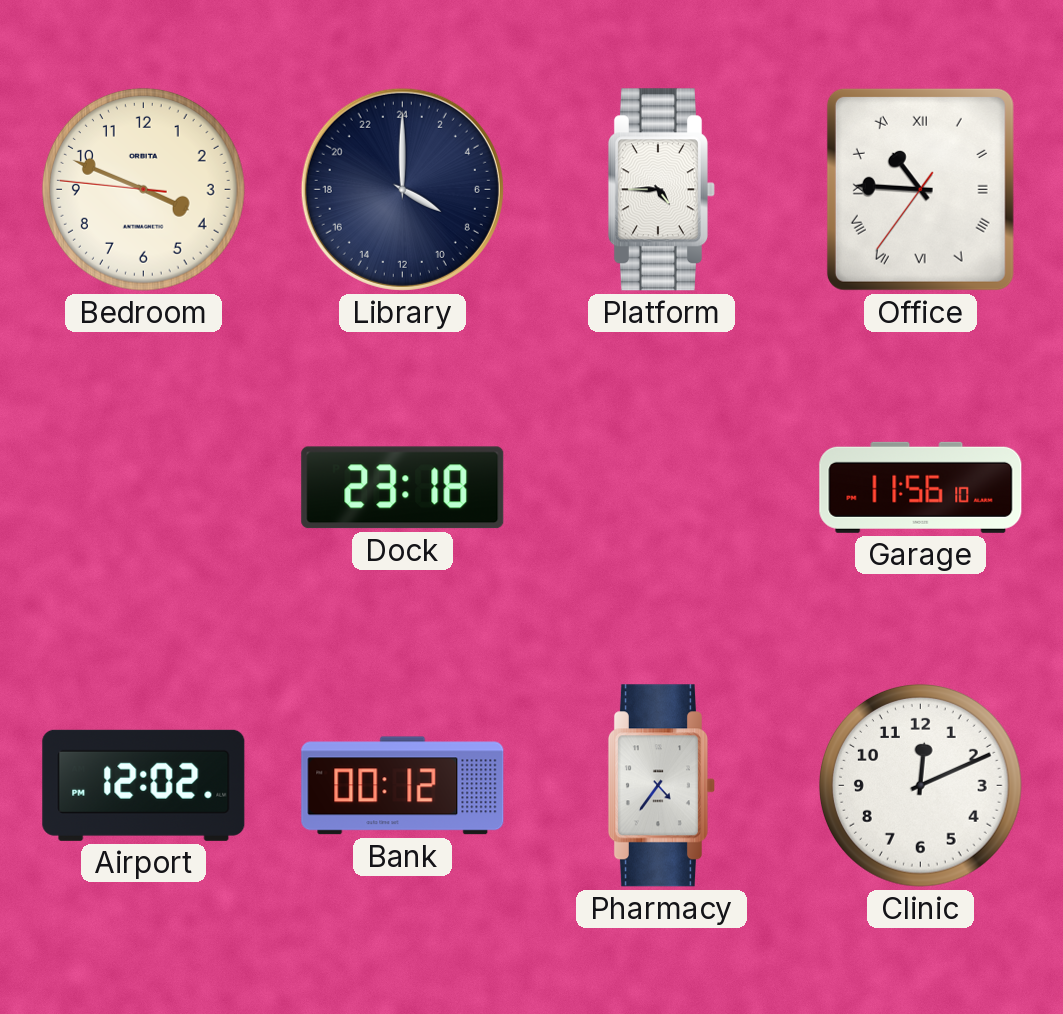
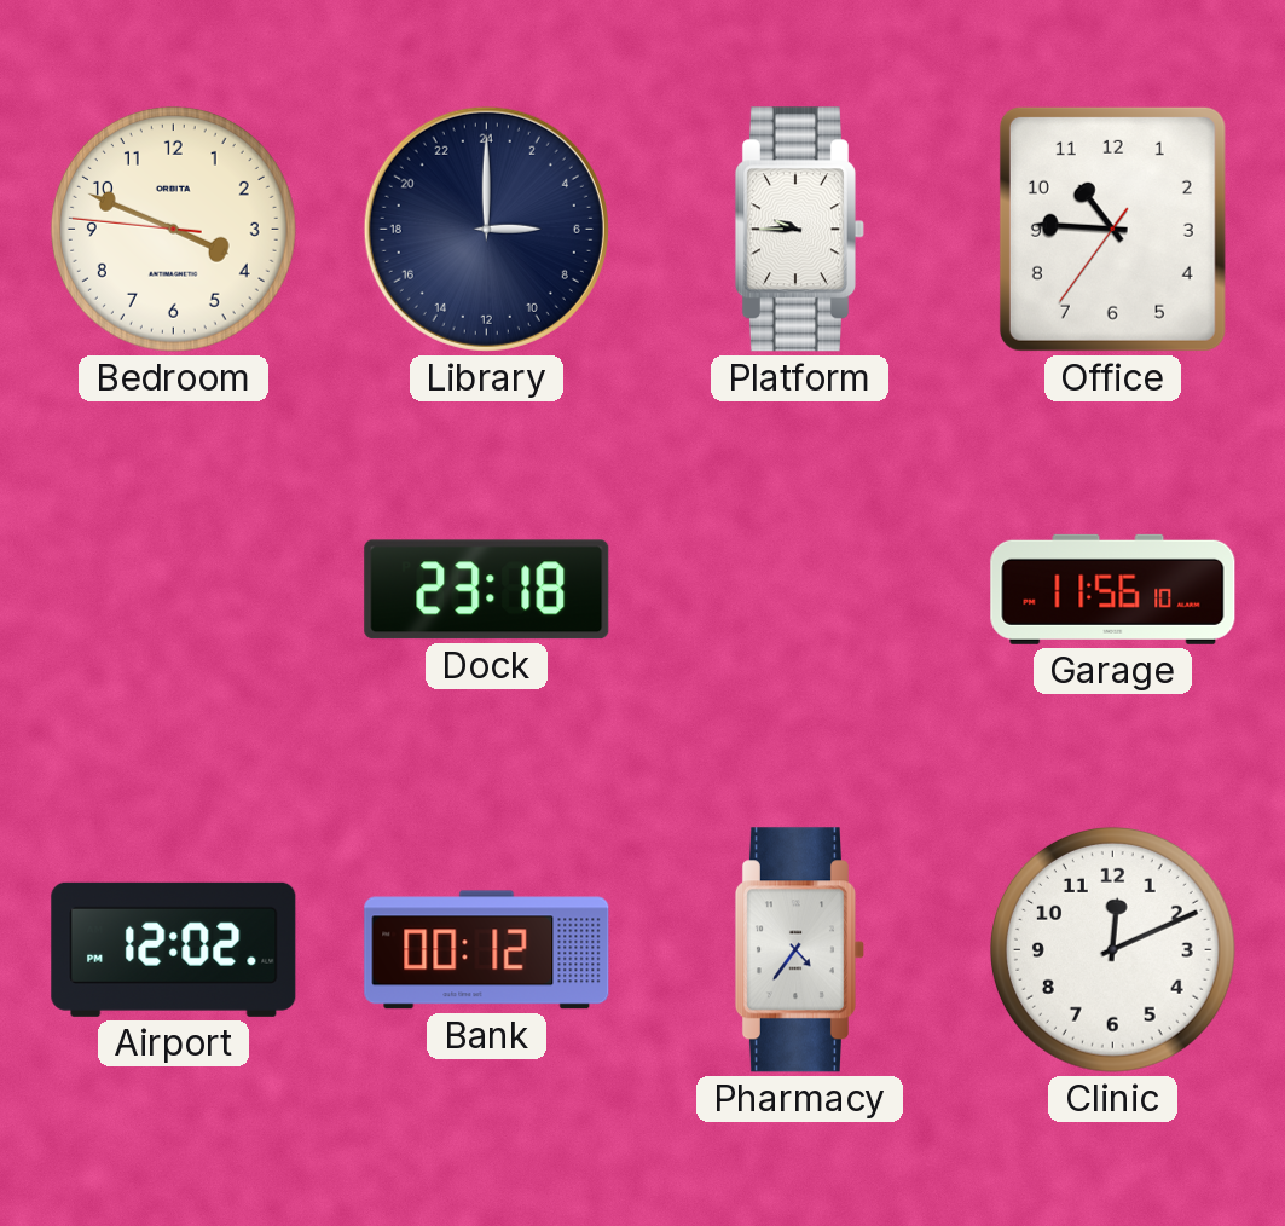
Library: 8:00 -> 6:00 (486, 229)
Platform: 4:45 -> 9:45 (799, 230)
Office numerals: Roman -> Arabic (1112, 229)
